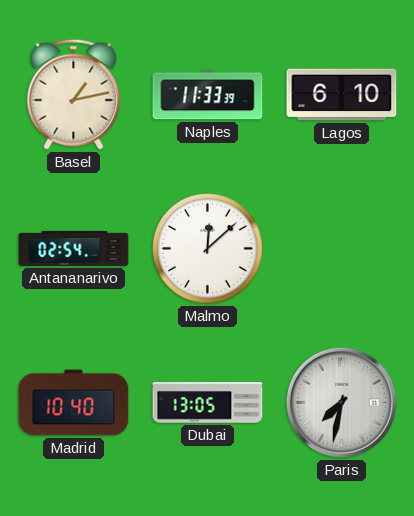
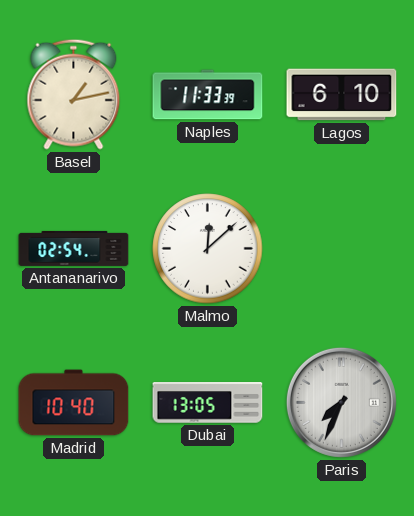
Paris: 7:32 -> 7:34 (341, 402)
